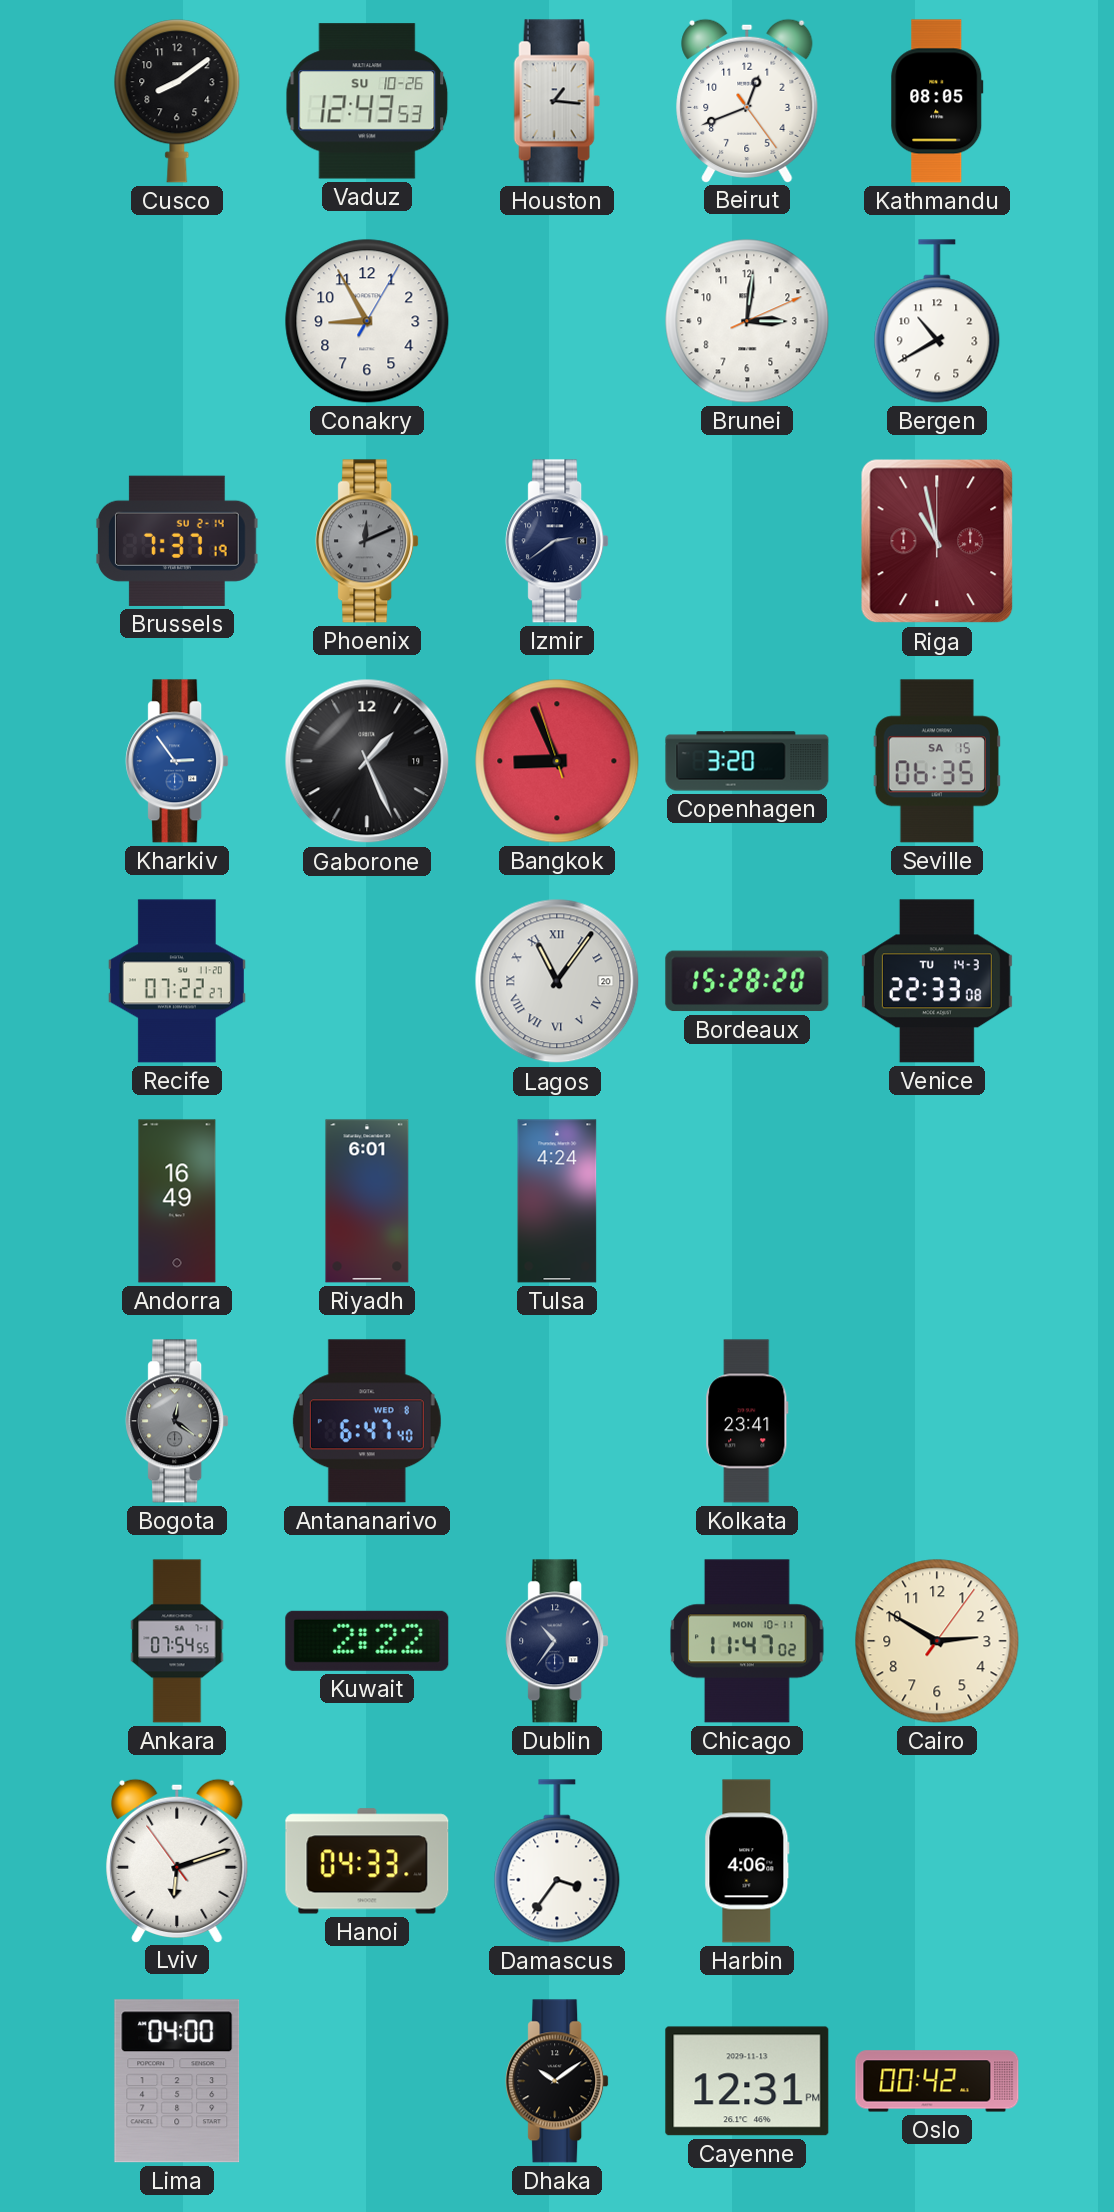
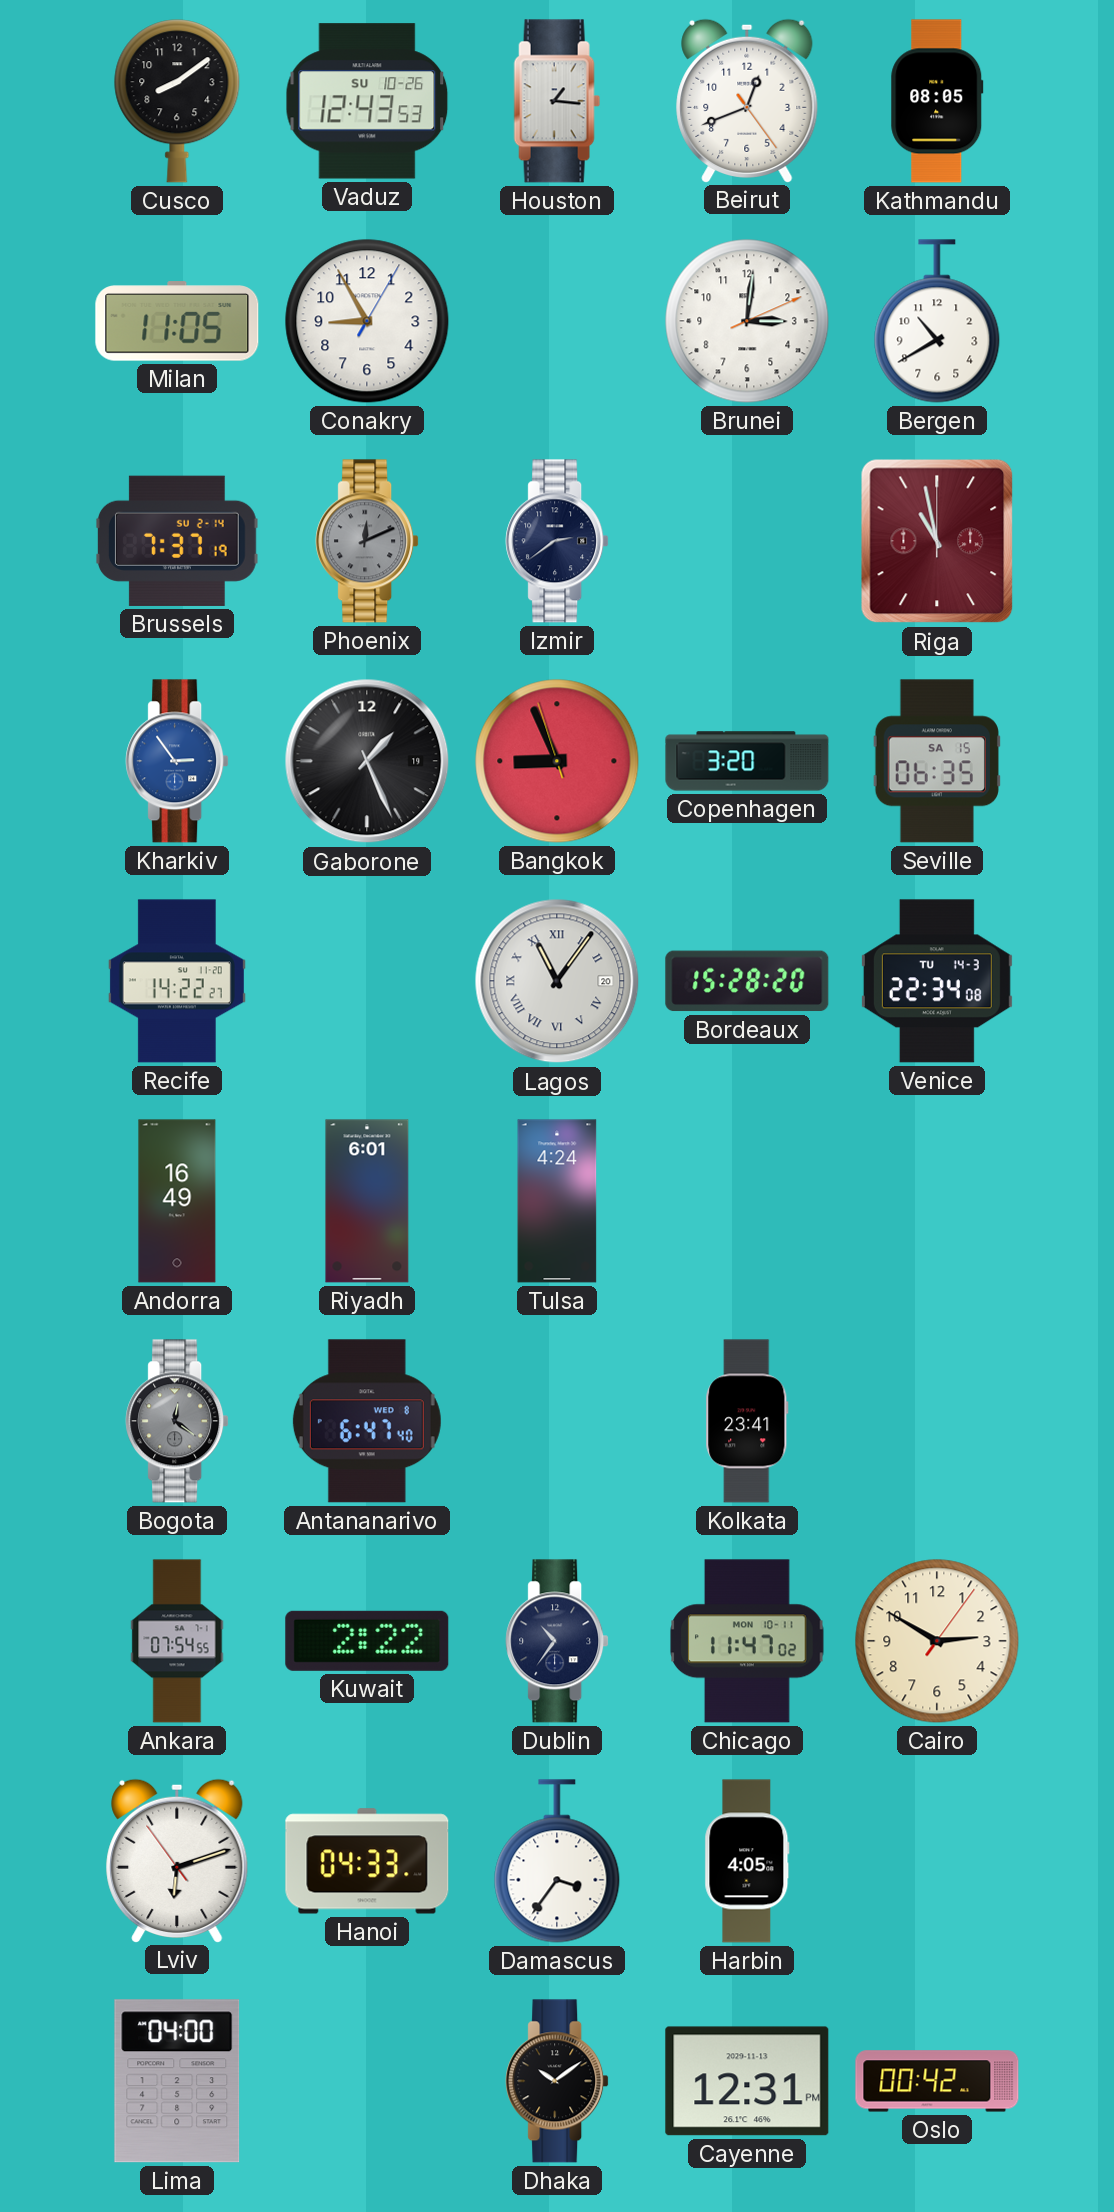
Milan: none -> 11:05 (177, 321)
Recife: 07:22 -> 14:22 (177, 981)
Venice: 22:33 -> 22:34 (937, 981)
Harbin: 4:06 -> 4:05 (747, 1861)
